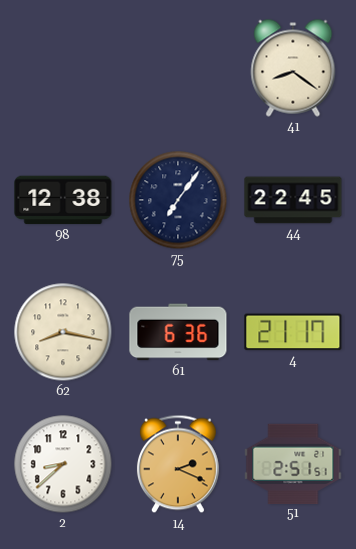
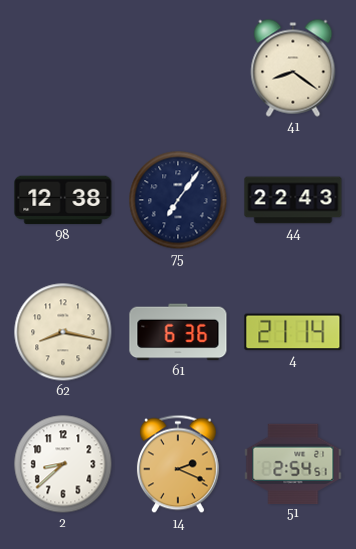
44: 22:45 -> 22:43 (293, 200)
4: 21:17 -> 21:14 (293, 332)
51: 2:51 -> 2:54 (293, 463)
